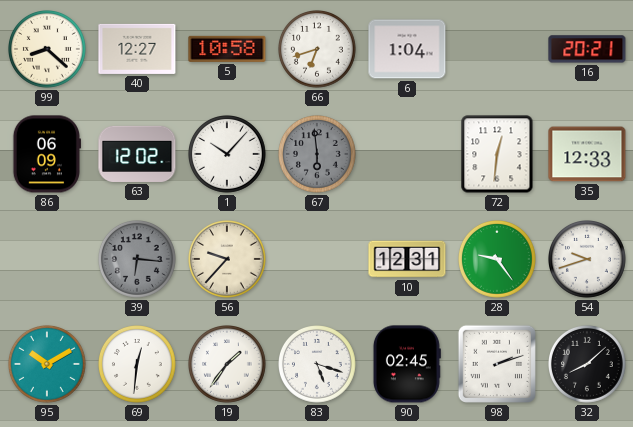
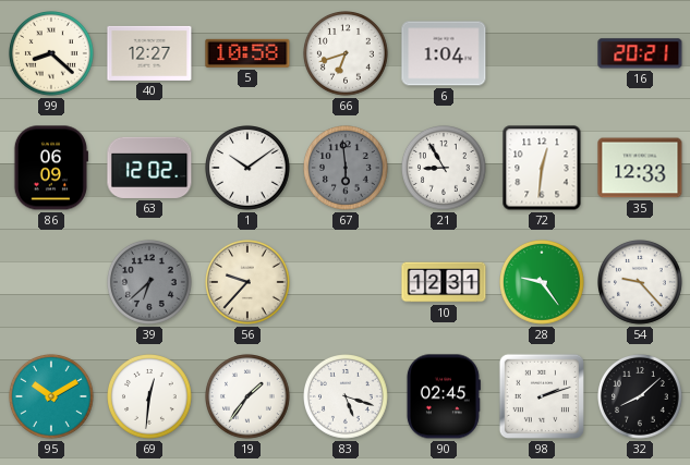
1: 10:07 -> 10:09 (249, 169)
21: none -> 8:55 (445, 169)
39: 6:16 -> 6:38 (150, 283)
54: 9:42 -> 9:23 (641, 283)
